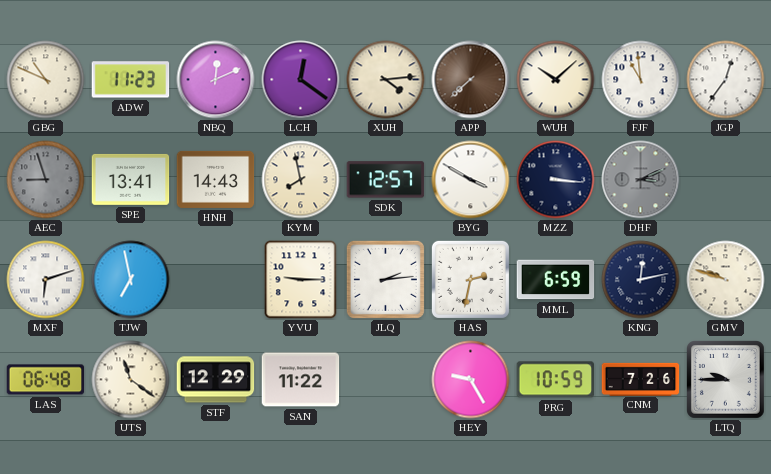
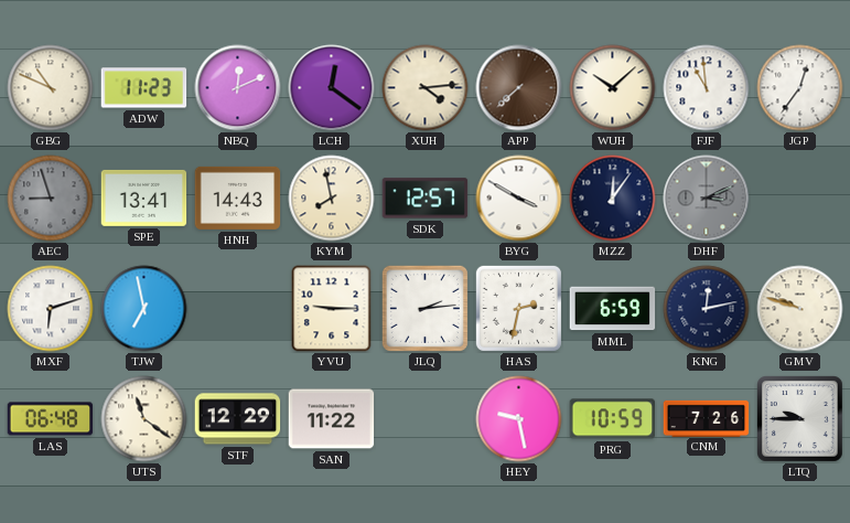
MZZ: 3:16 -> 12:06 (613, 199)
HEY: 9:25 -> 9:28 (519, 419)
